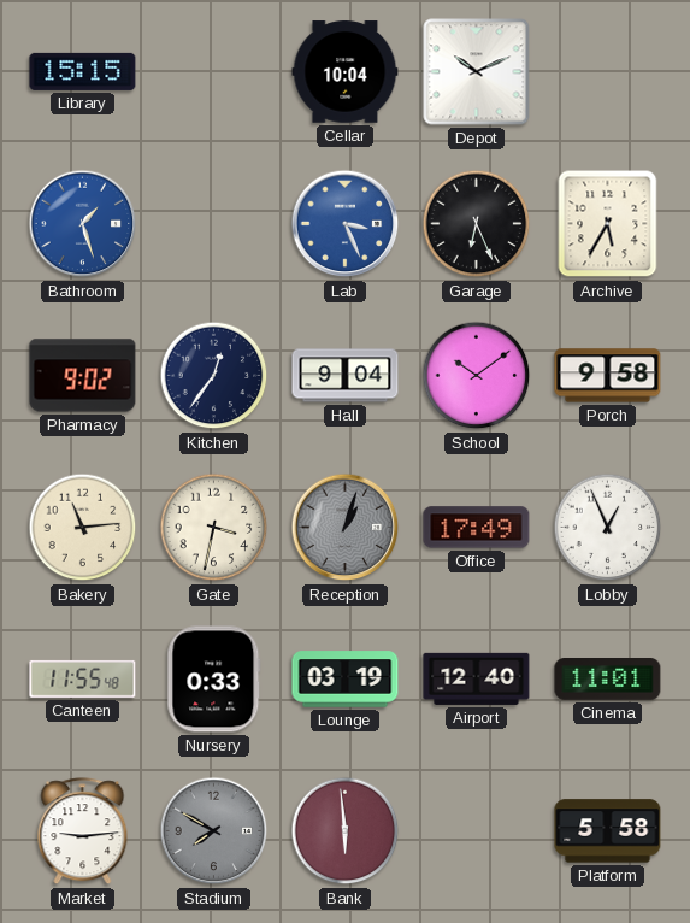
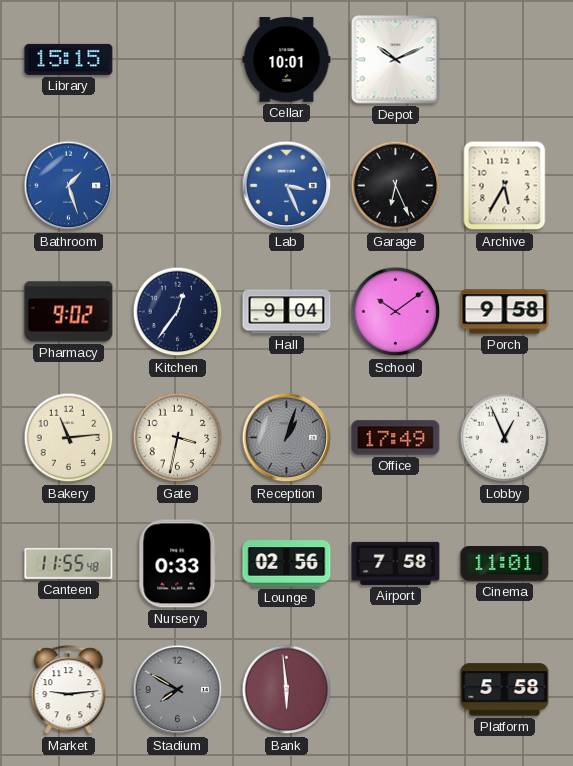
Cellar: 10:04 -> 10:01 (287, 60)
Lounge: 03:19 -> 02:56 (287, 564)
Airport: 12:40 -> 7:58 (396, 563)
